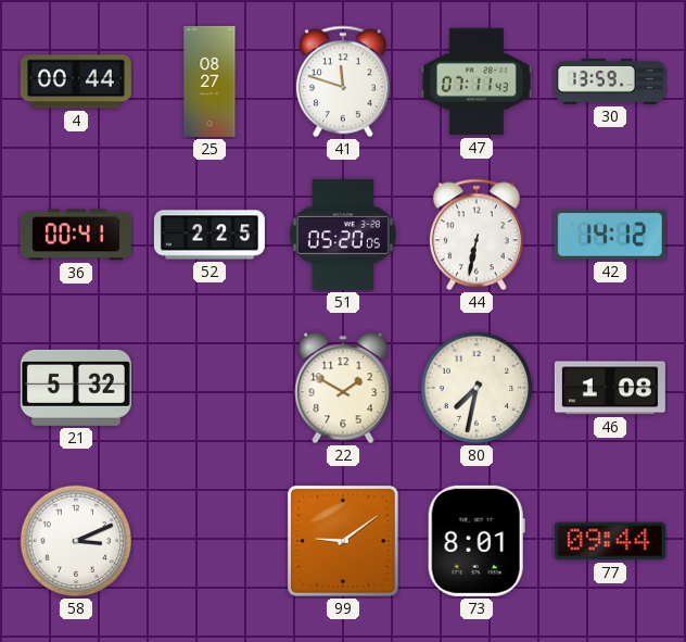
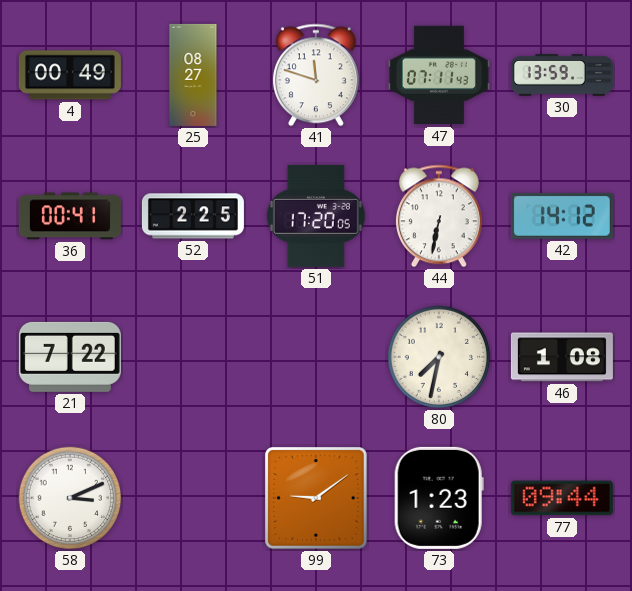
4: 00:44 -> 00:49 (70, 75)
51: 05:20 -> 17:20 (316, 216)
21: 5:32 -> 7:22 (70, 357)
22: 1:50 -> none (343, 388)
73: 8:01 -> 1:23 (439, 498)
